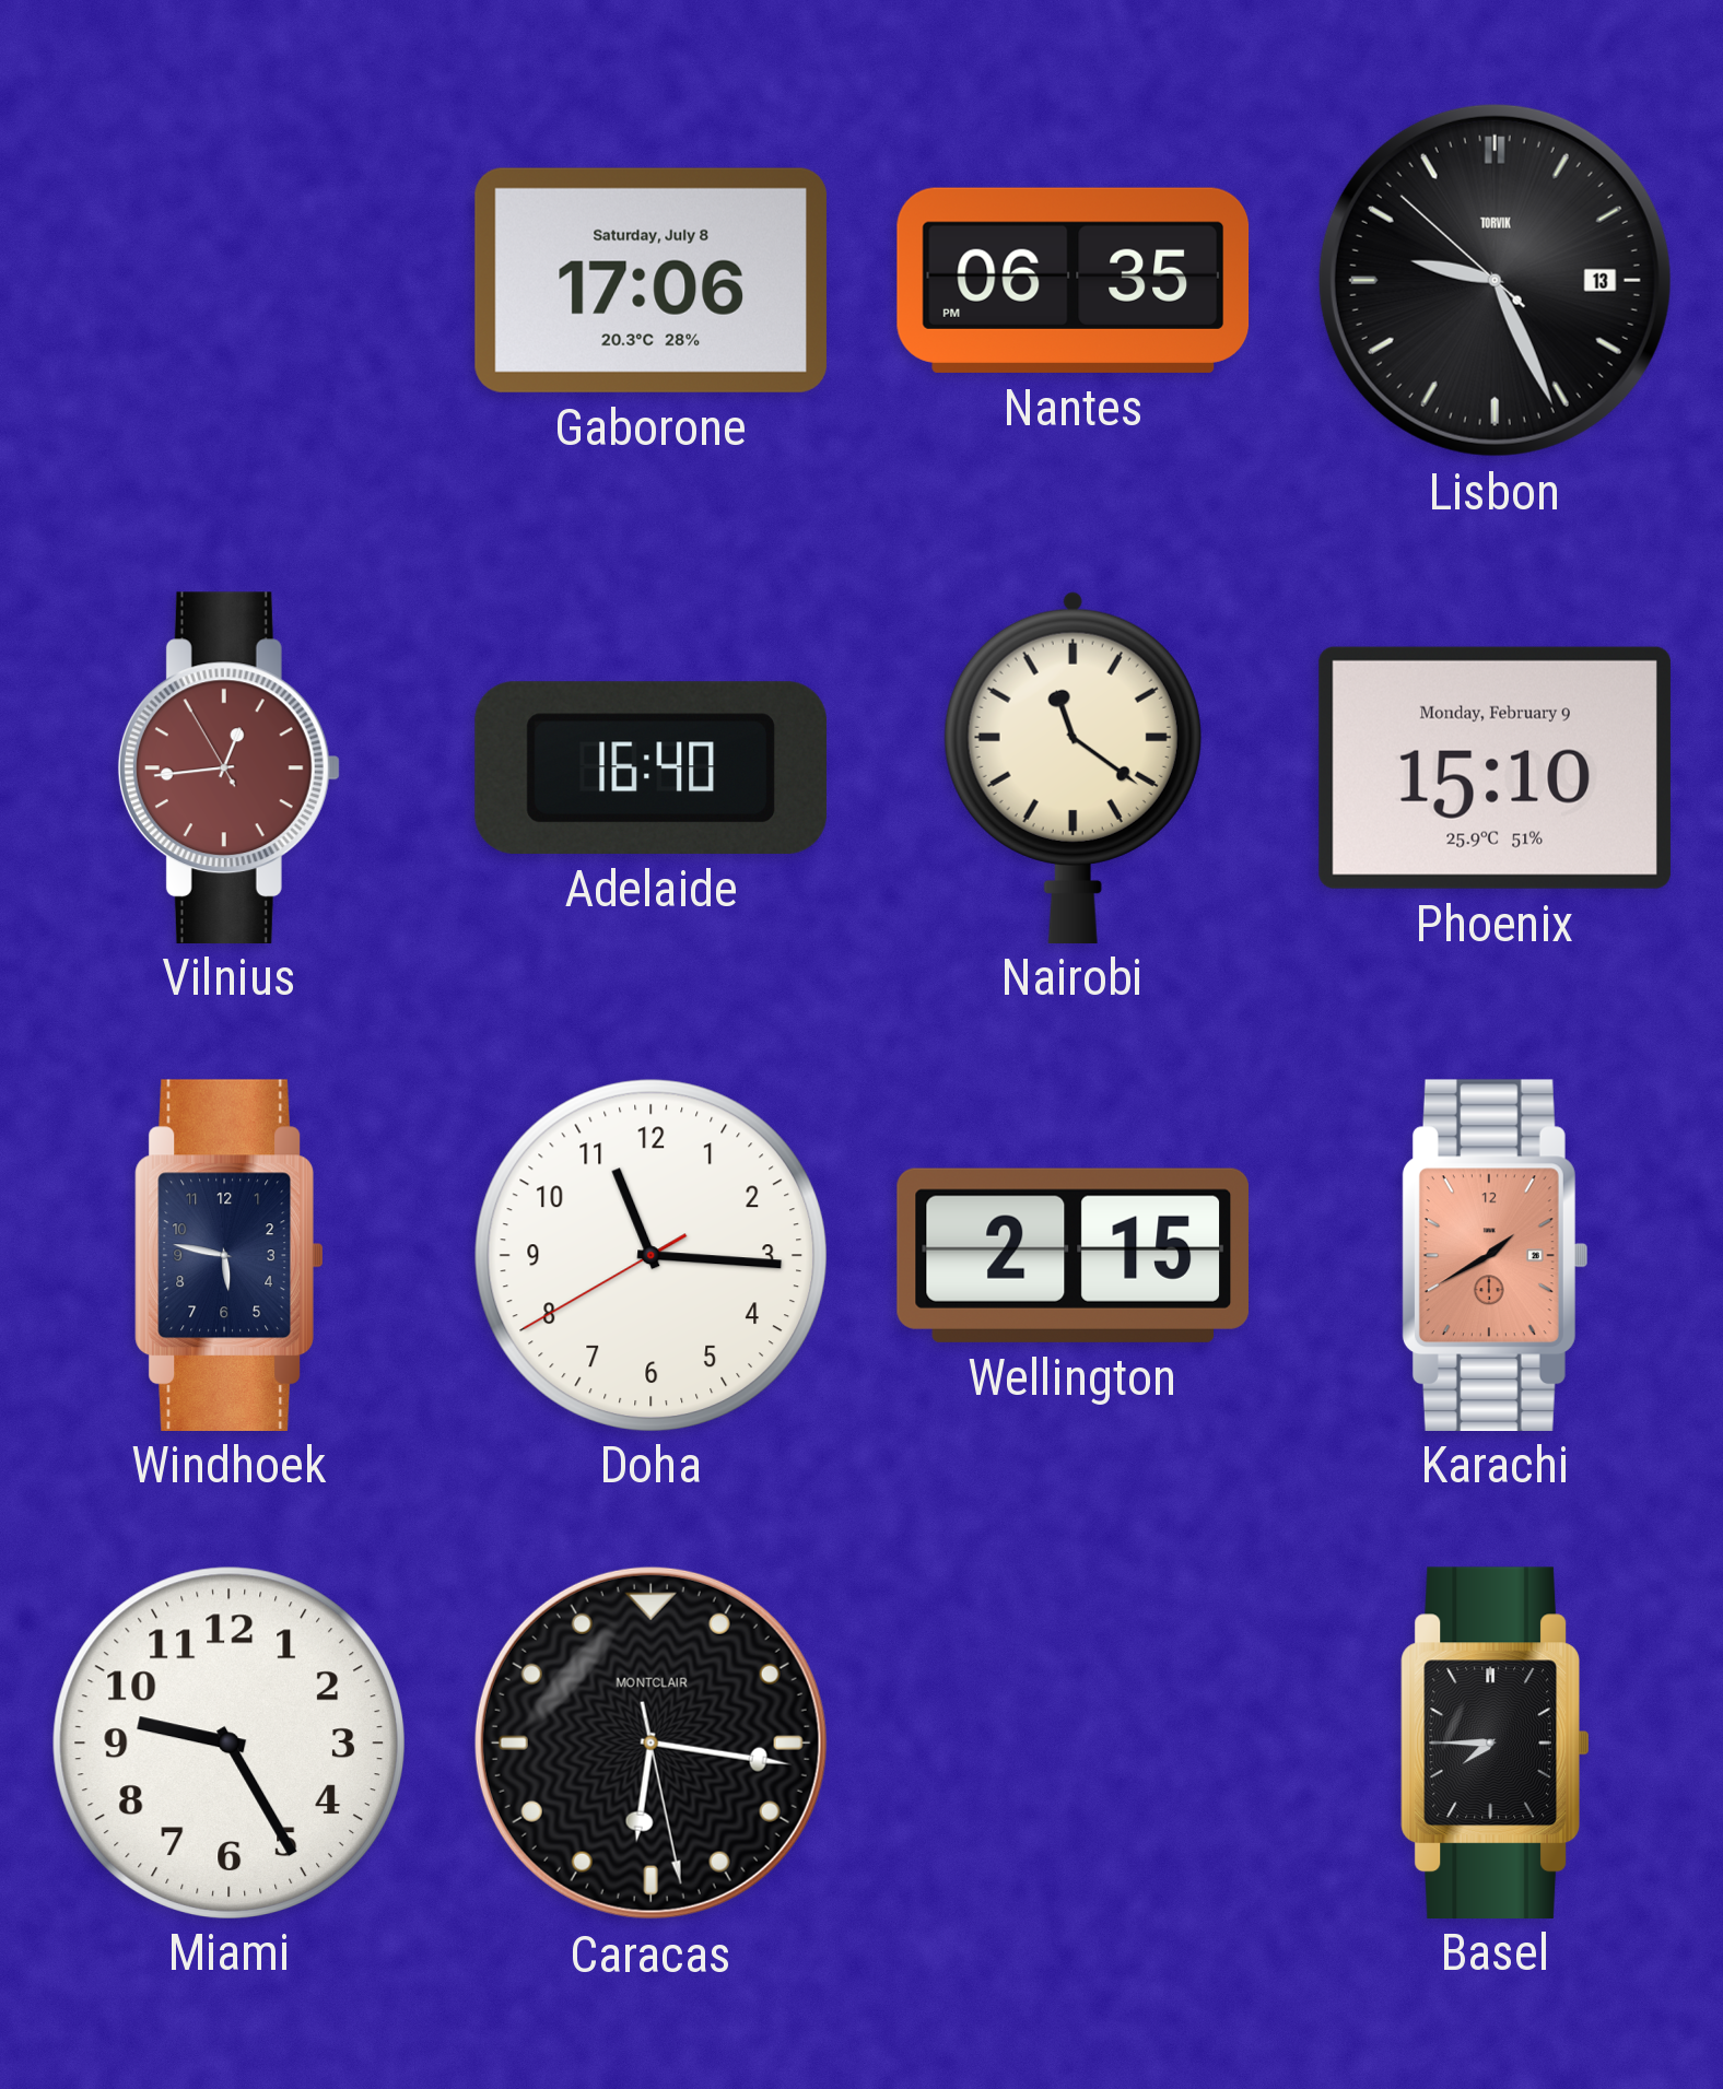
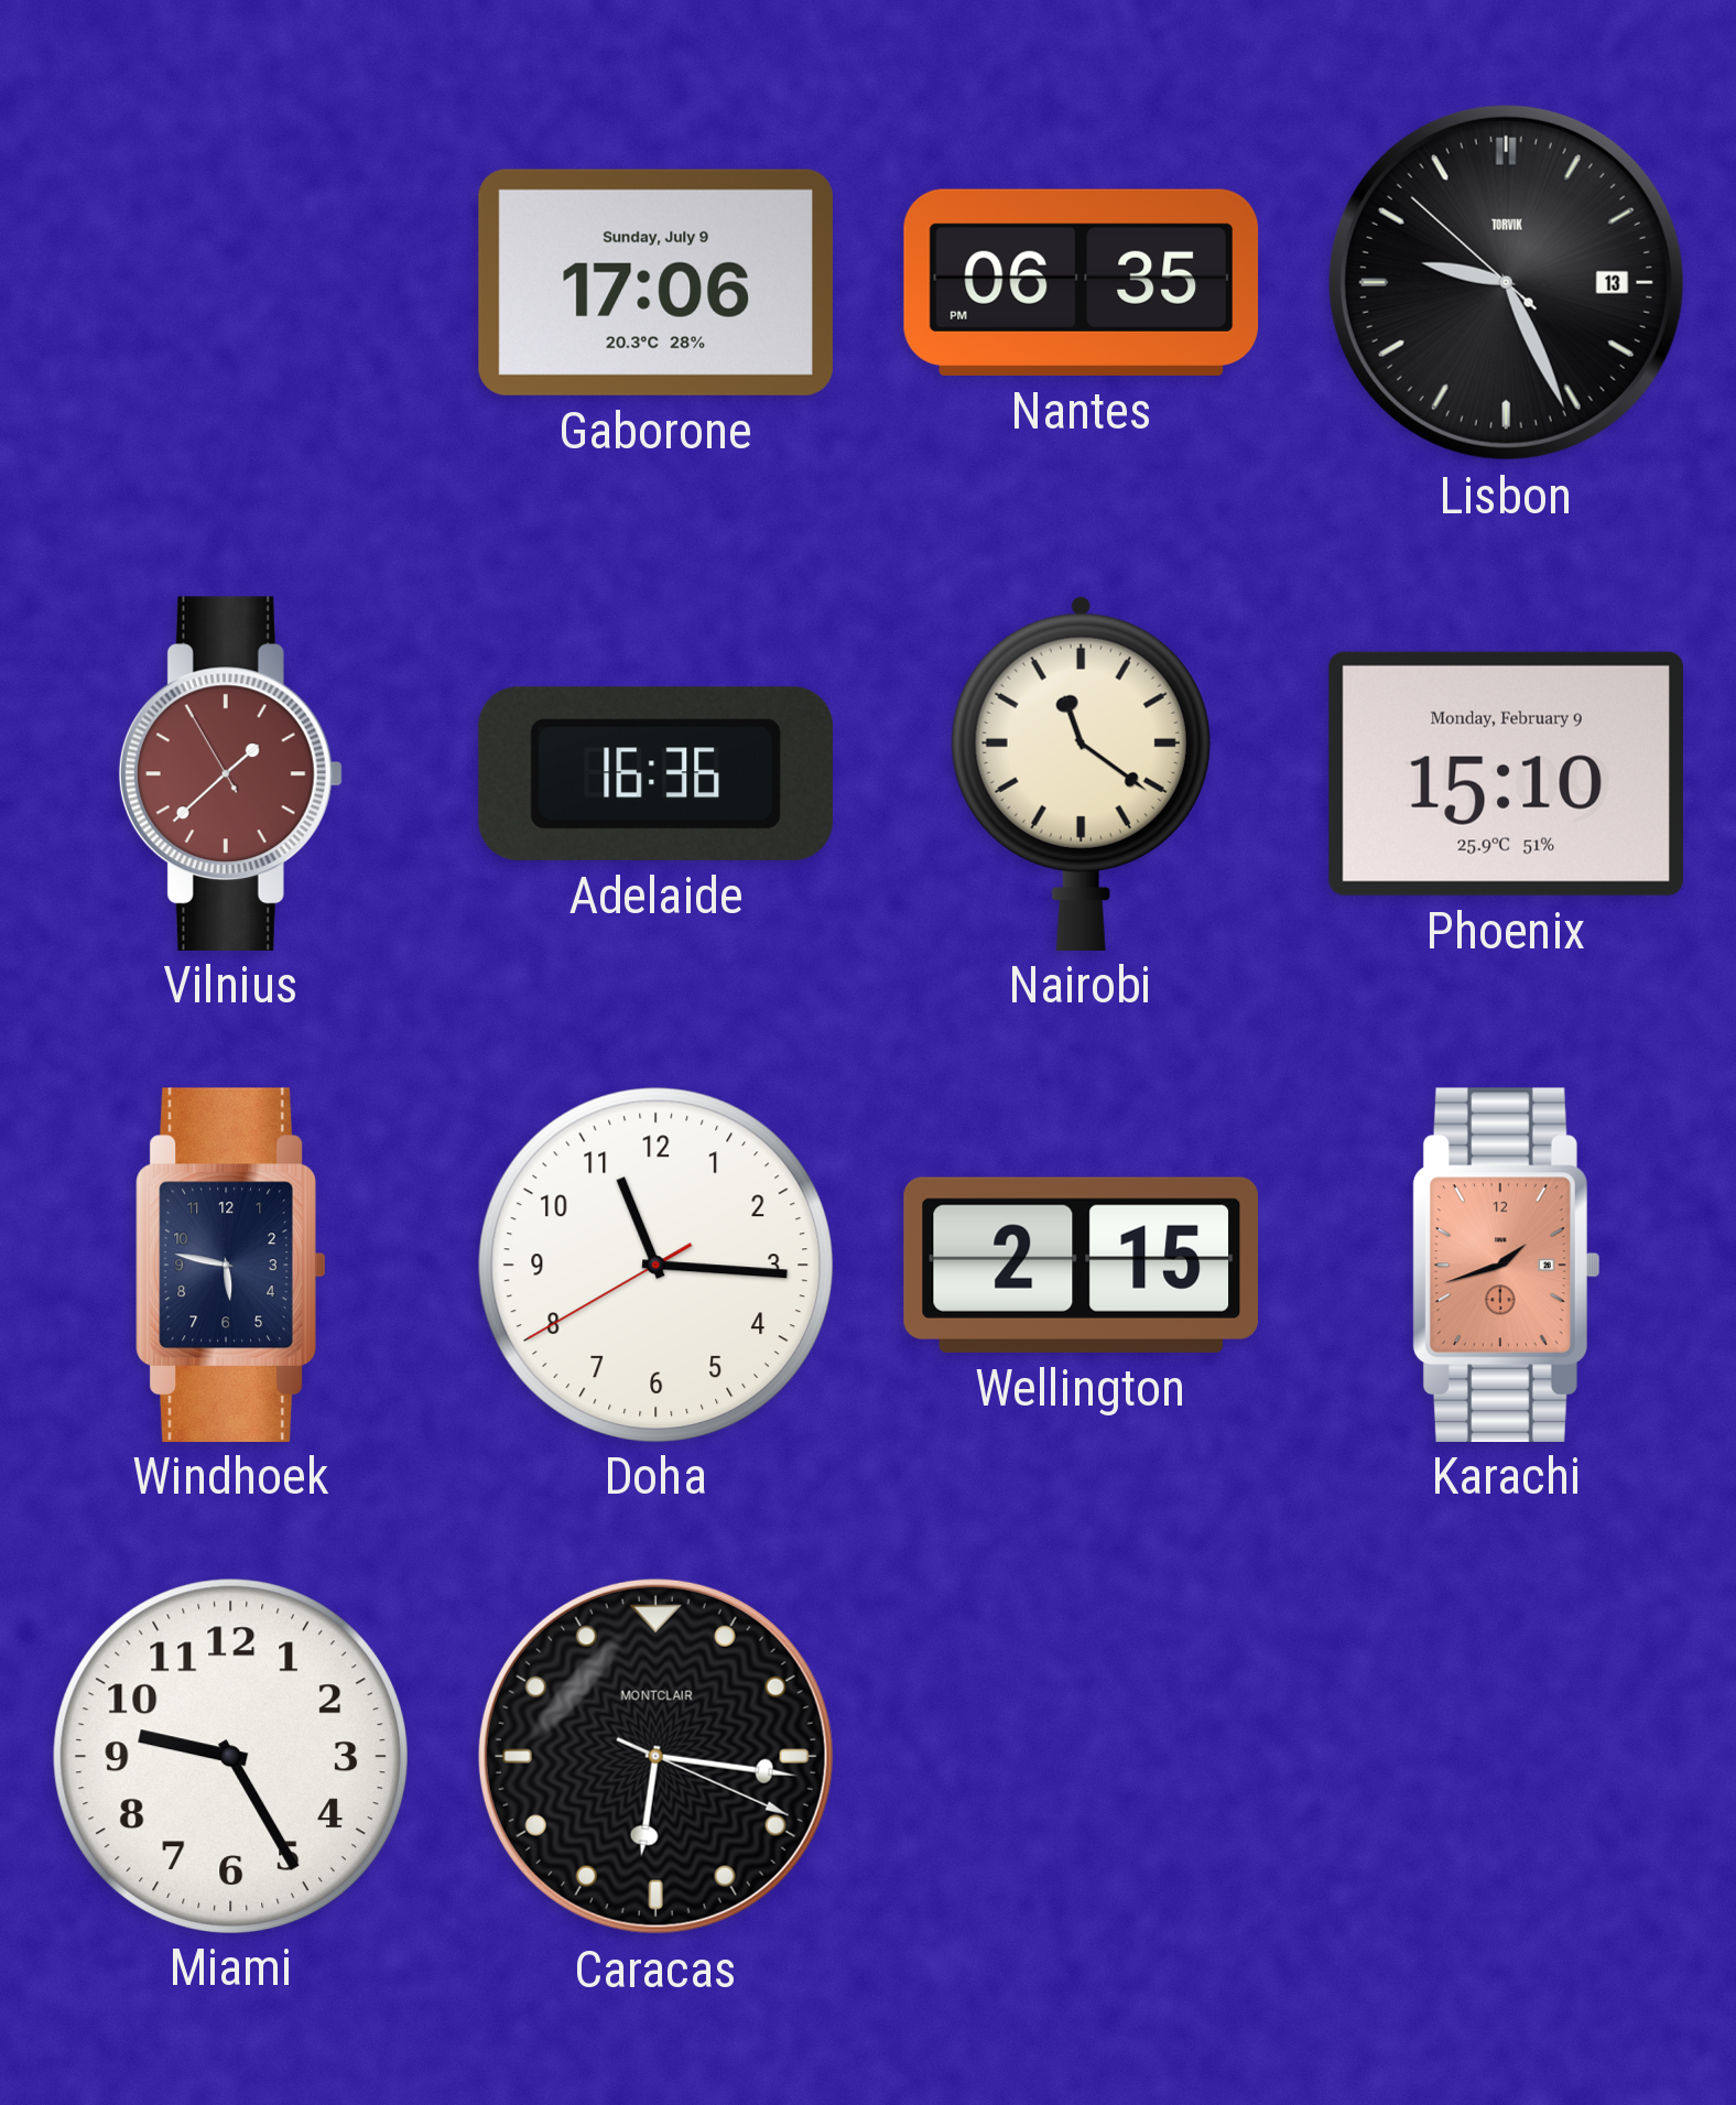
Gaborone date: Saturday, July 8 -> Sunday, July 9 (655, 282)
Vilnius: 12:43 -> 1:37 (230, 773)
Adelaide: 16:40 -> 16:36 (655, 773)
Karachi: 1:40 -> 1:42 (1506, 1265)
Caracas: 6:16:28 -> 6:16:19 (655, 1756)
Basel: 7:45 -> none (1495, 1742)
